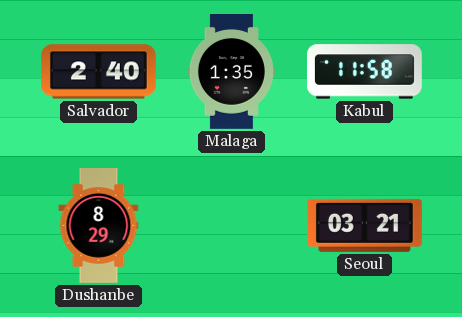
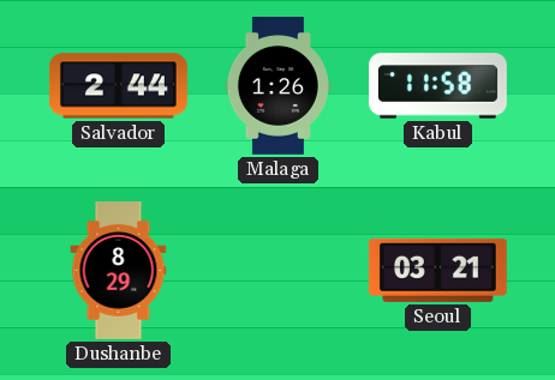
Salvador: 2:40 -> 2:44 (119, 86)
Malaga: 1:35 -> 1:26 (277, 86)
